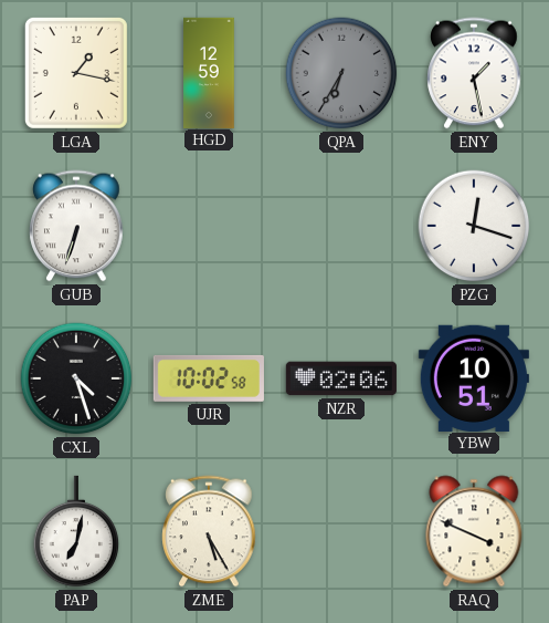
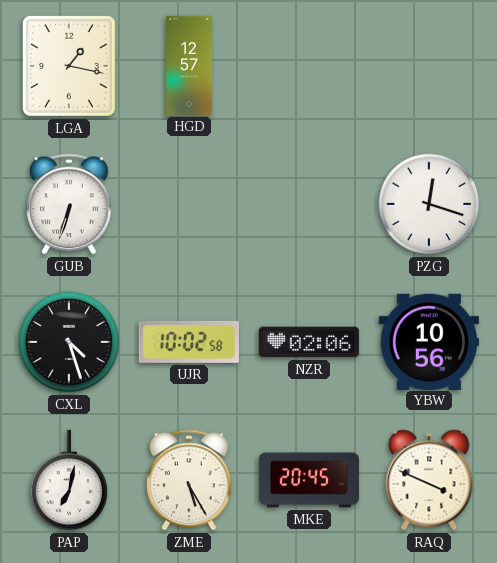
HGD: 12:59 -> 12:57 (189, 65)
QPA: 6:35 -> none (341, 73)
ENY: 1:28 -> none (474, 73)
YBW: 10:51 -> 10:56 (429, 341)
MKE: none -> 20:45 (309, 480)
